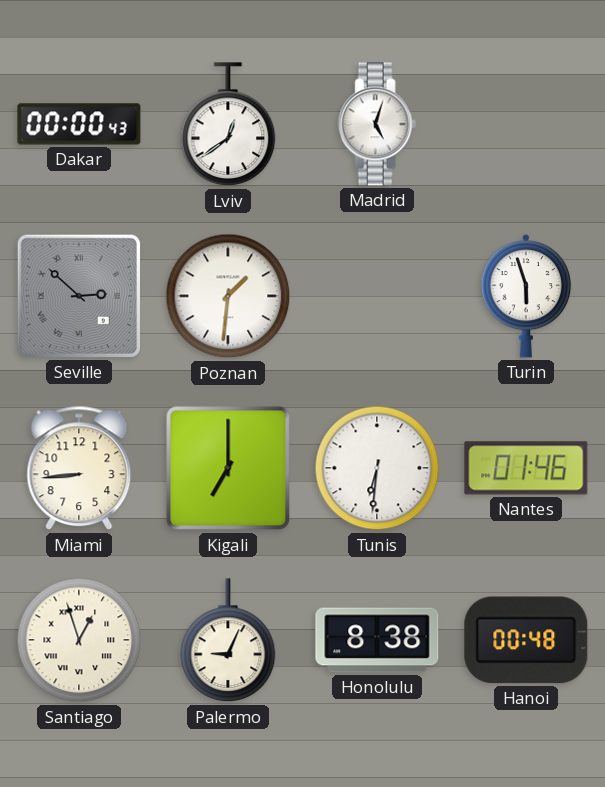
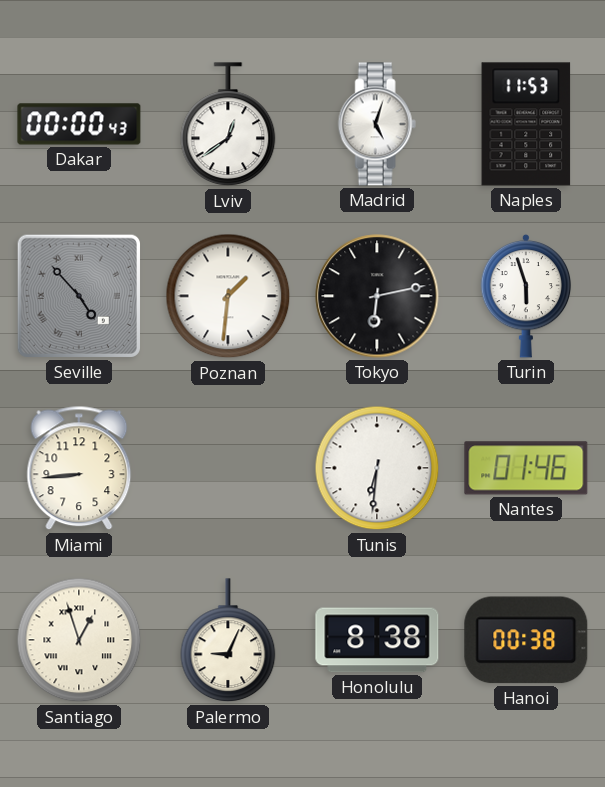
Naples: none -> 11:53 (526, 124)
Seville: 2:52 -> 4:53 (79, 296)
Tokyo: none -> 6:13 (377, 296)
Kigali: 7:00 -> none (228, 468)
Hanoi: 00:48 -> 00:38 (526, 640)
